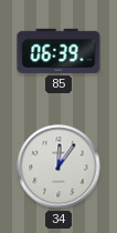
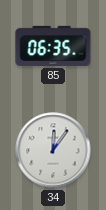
85: 06:39 -> 06:35 (53, 46)
